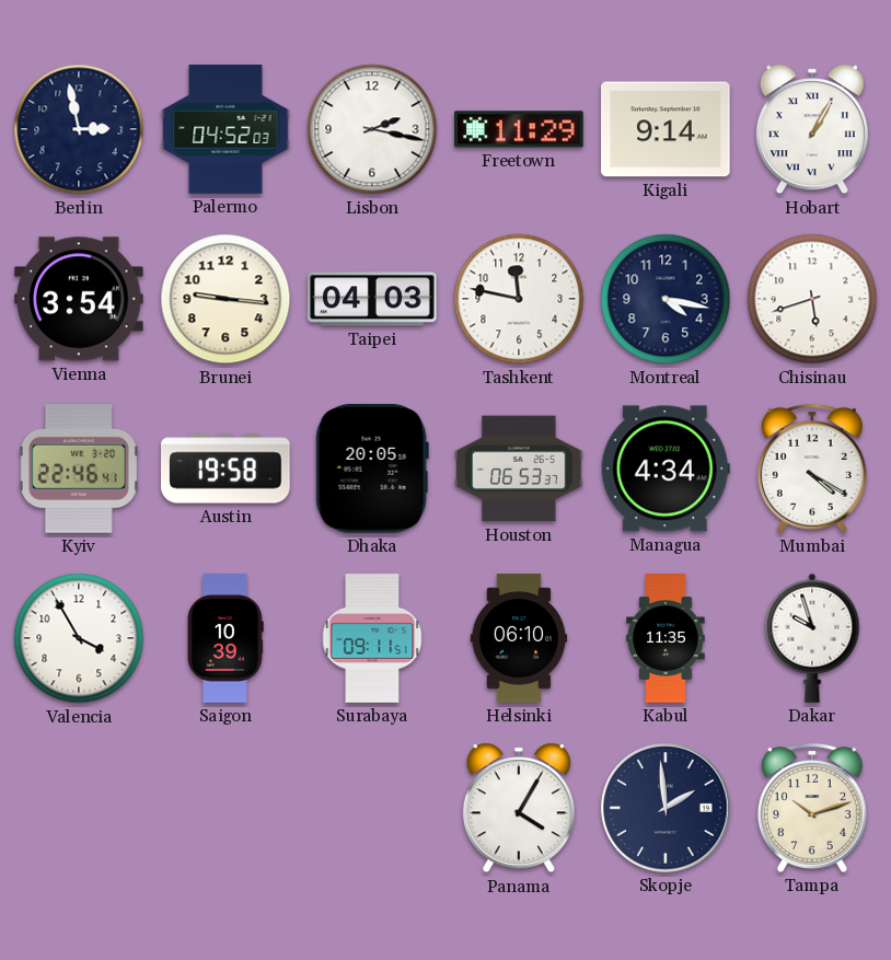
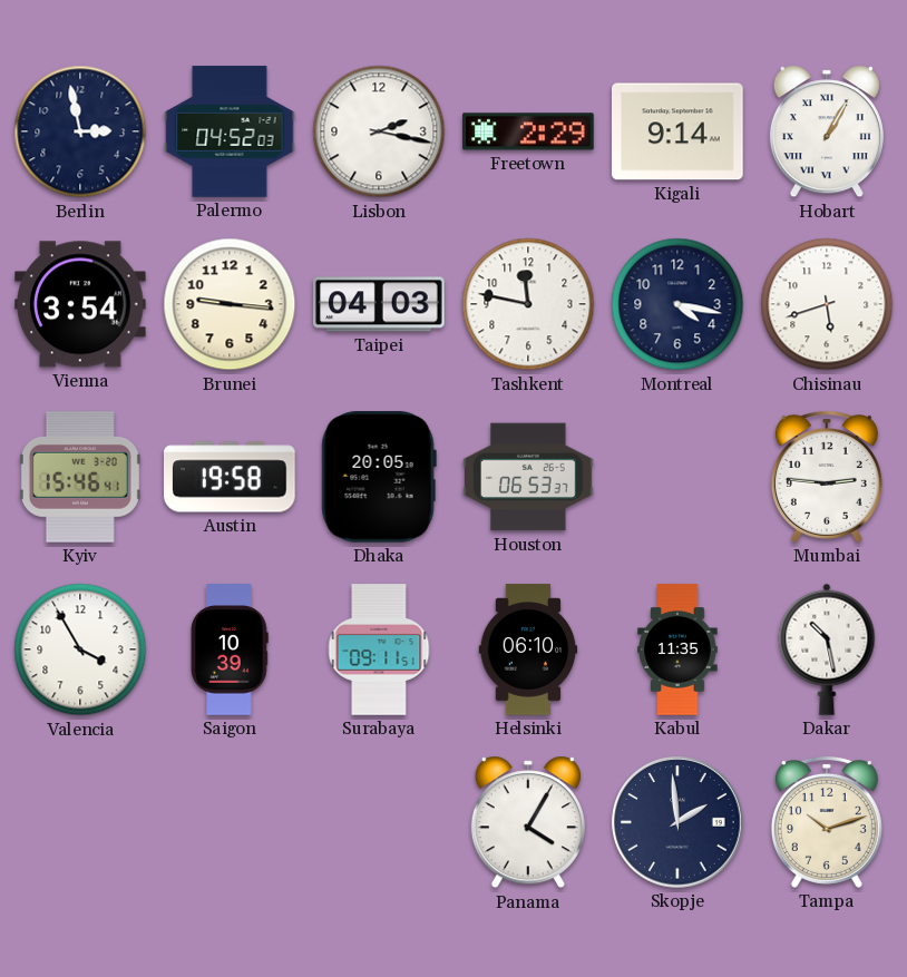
Freetown: 11:29 -> 2:29 (528, 131)
Kyiv: 22:46 -> 15:46 (80, 477)
Managua: 4:34 -> none (666, 469)
Mumbai: 4:20 -> 2:46 (827, 477)
Dakar: 9:57 -> 10:28 (827, 649)
